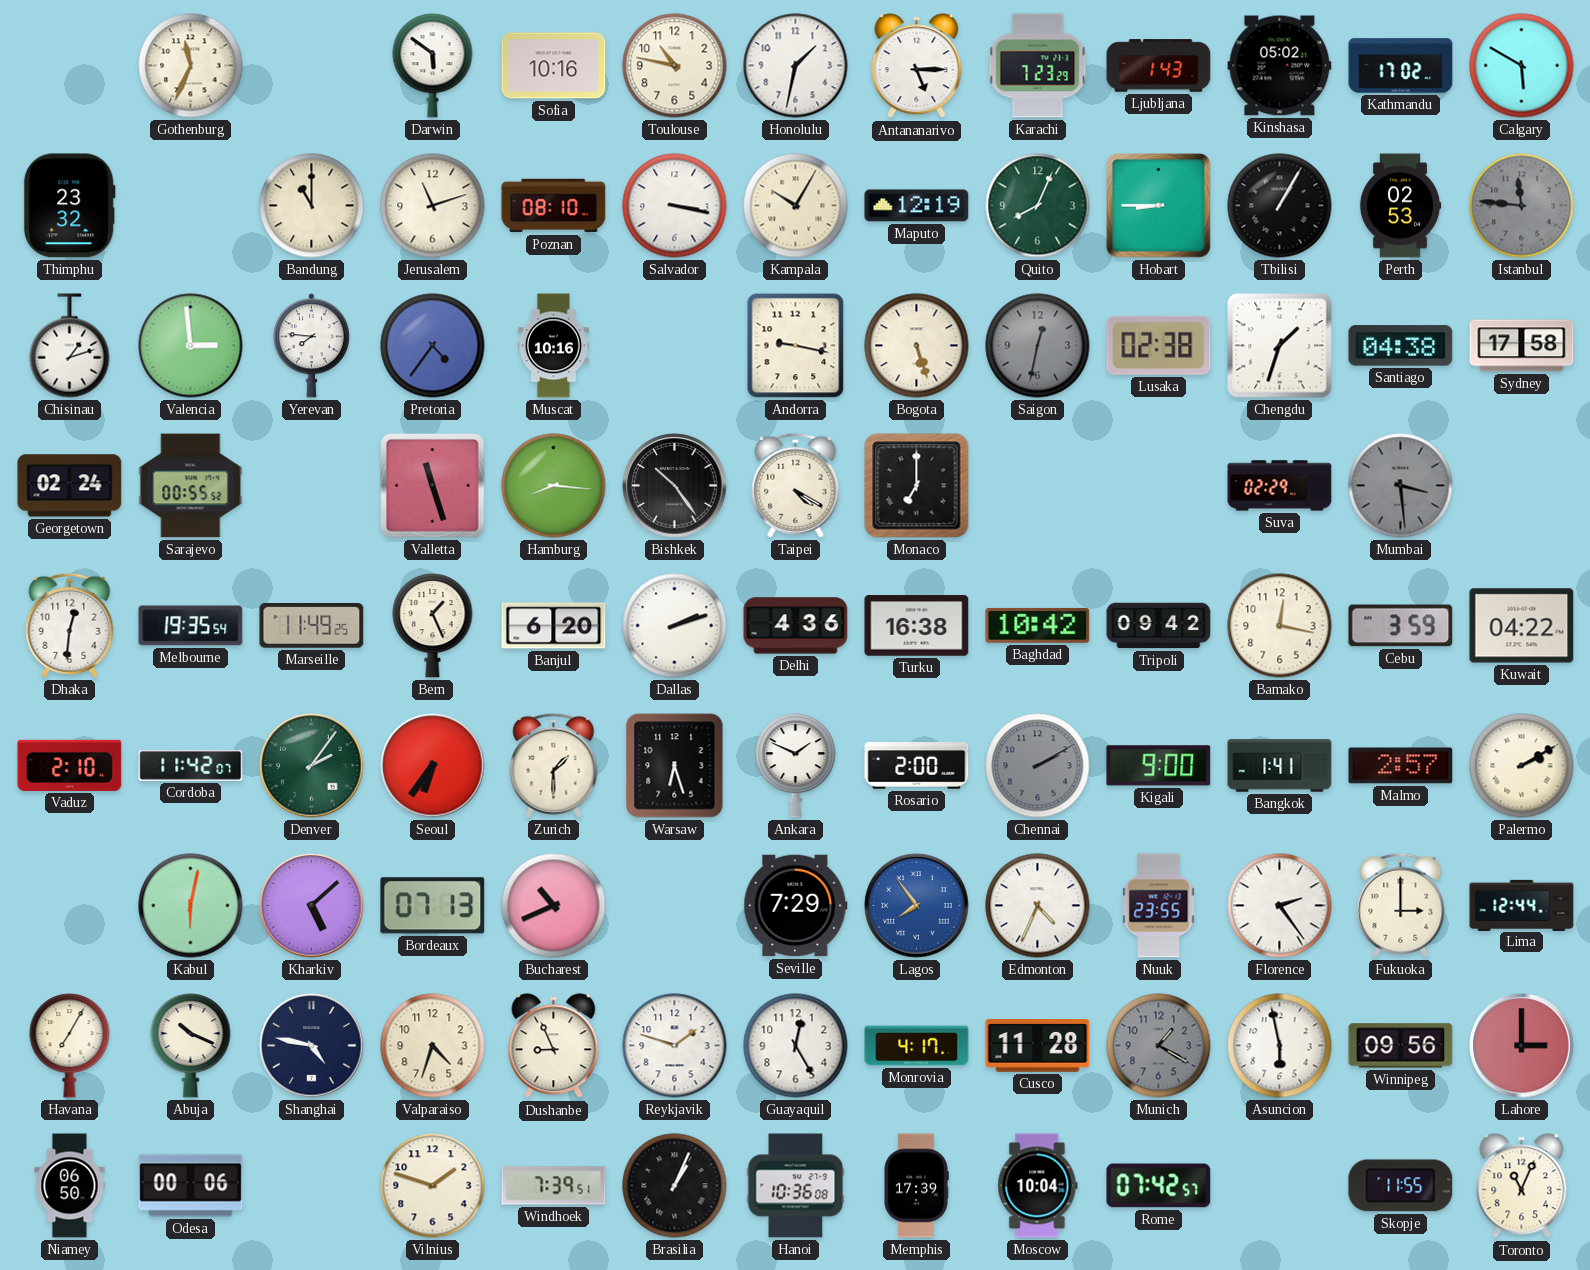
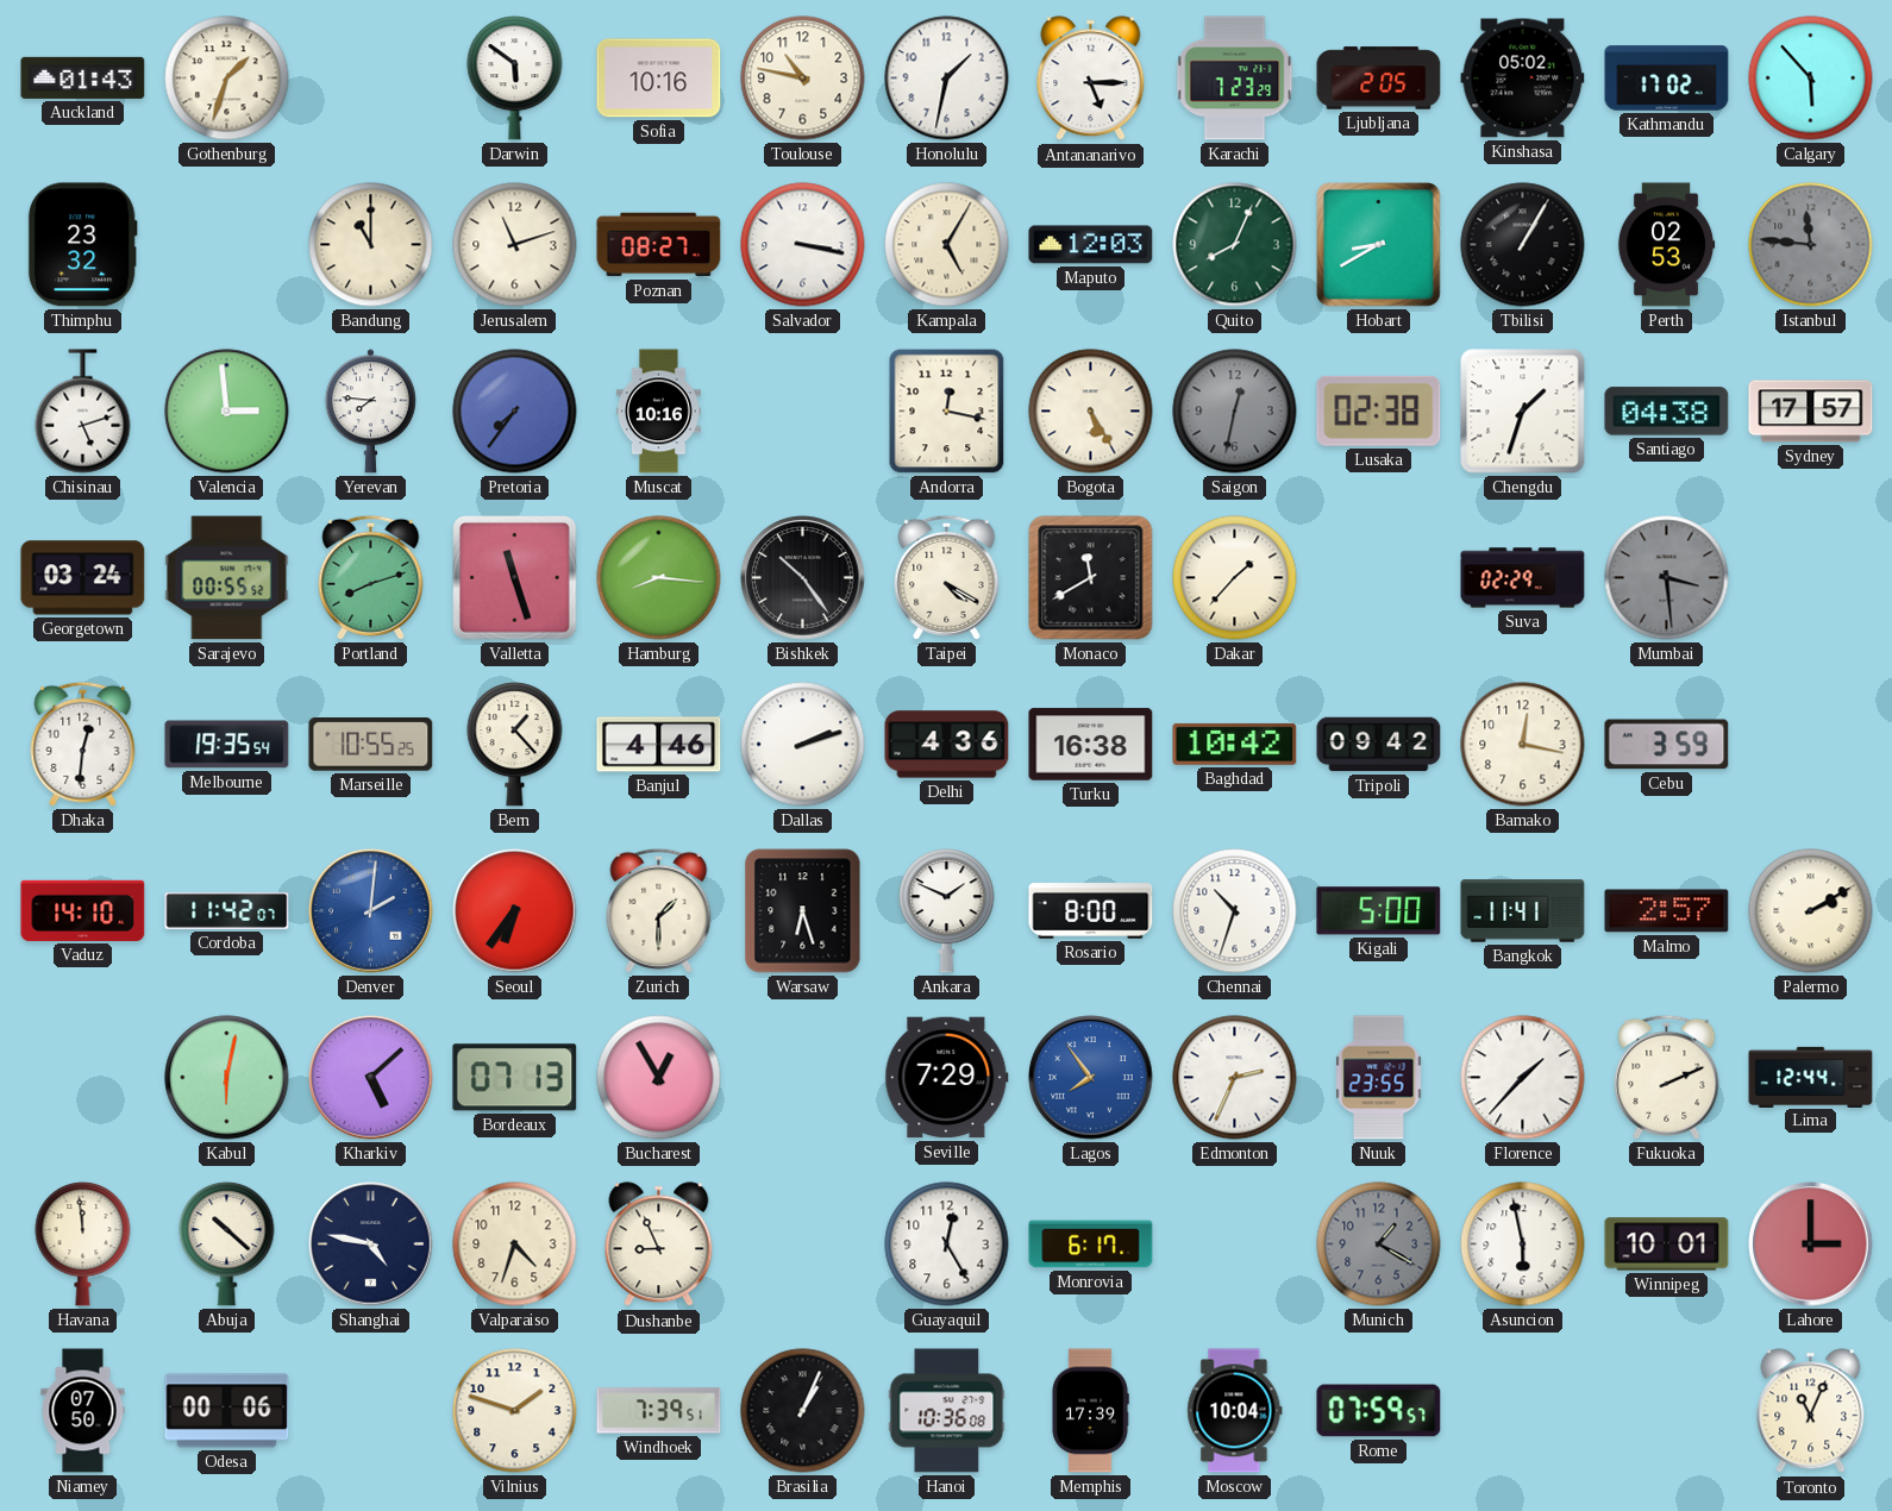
Auckland: none -> 01:43 (83, 77)
Gothenburg: 11:34 -> 1:33 (227, 79)
Ljubljana: 1:43 -> 2:05 (1379, 79)
Calgary: 5:50 -> 5:53 (1811, 79)
Poznan: 08:10 -> 08:27 (659, 245)
Kampala: 10:05 -> 5:05 (947, 245)
Maputo: 12:19 -> 12:03 (1091, 245)
Hobart: 8:45 -> 8:40 (1379, 245)
Chisinau: 1:12 -> 5:12 (83, 412)
Pretoria: 4:36 -> 7:36 (515, 412)
Andorra: 9:17 -> 12:17 (947, 412)
Bogota: 5:27 -> 5:25 (1091, 412)
Sydney: 17:58 -> 17:57 (1811, 412)
Georgetown: 02:24 -> 03:24 (83, 578)
Portland: none -> 8:12 (371, 577)
Monaco: 7:00 -> 11:40 (1091, 578)
Dakar: none -> 1:37 (1235, 578)
Marseille: 11:49 -> 10:55 (371, 745)
Bern: 1:26 -> 1:23 (515, 745)
Banjul: 6:20 -> 4:46 (659, 745)
Kuwait: 04:22 -> none (1522, 626)
Vaduz: 2:10 -> 14:10 (83, 910)
Denver: 2:06 -> 2:01 (371, 911)
Denver dial: green -> blue (371, 911)
Rosario: 2:00 -> 8:00 (1091, 911)
Chennai: 2:10 -> 10:33 (1235, 911)
Chennai dial: grey -> white (1235, 911)
Kigali: 9:00 -> 5:00 (1379, 911)
Bangkok: 1:41 -> 11:41 (1523, 911)
Bucharest: 10:41 -> 12:55 (659, 1078)
Edmonton: 4:34 -> 2:34 (1235, 1078)
Florence: 2:24 -> 1:37 (1523, 1078)
Fukuoka: 3:00 -> 2:11 (1667, 1077)
Havana: 7:05 -> 11:59 (83, 1244)
Abuja: 10:19 -> 10:22 (227, 1244)
Reykjavik: 1:48 -> none (675, 1046)
Monrovia: 4:17 -> 6:17 (1091, 1244)
Cusco: 11:28 -> none (1038, 1046)
Winnipeg: 09:56 -> 10:01 (1667, 1244)
Niamey: 06:50 -> 07:50 (83, 1411)
Rome: 07:42 -> 07:59 (1379, 1411)
Skopje: 11:55 -> none (1401, 1186)
